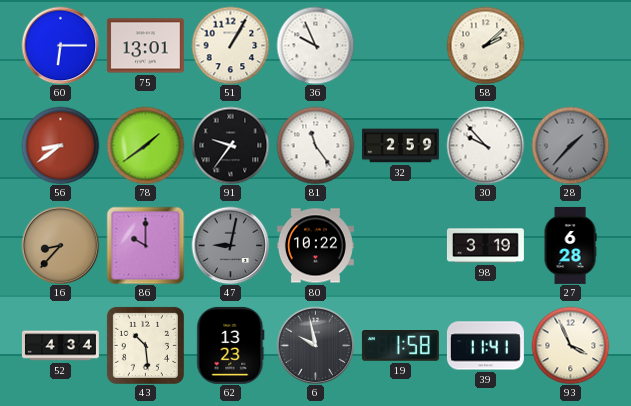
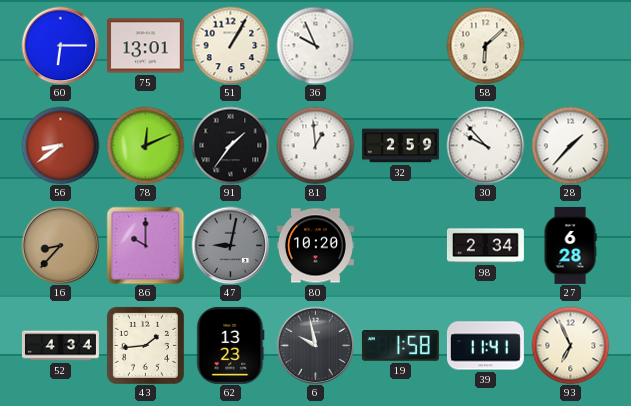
58: 2:08 -> 6:08 (485, 45)
78: 1:39 -> 12:11 (145, 145)
91: 9:36 -> 1:36 (230, 145)
81: 11:24 -> 12:59 (315, 145)
28 dial: grey -> white (570, 145)
80: 10:22 -> 10:20 (315, 246)
98: 3:19 -> 2:34 (485, 246)
43: 10:29 -> 1:44 (145, 345)
93: 3:56 -> 6:56 (570, 345)
